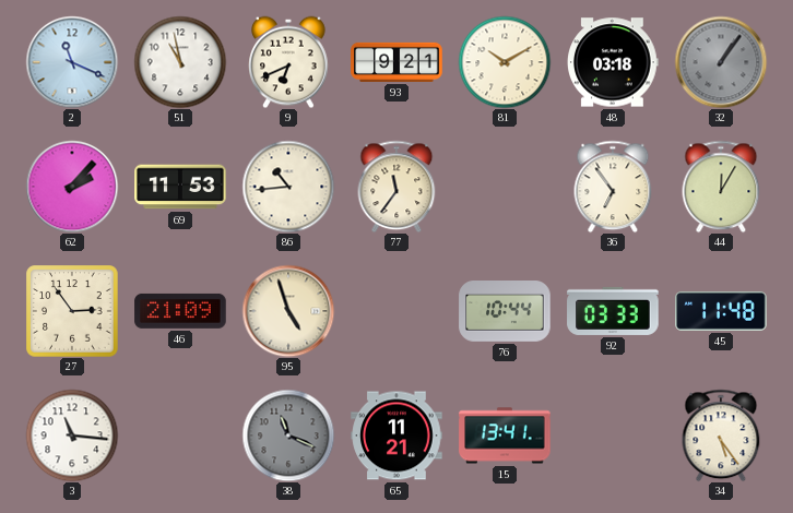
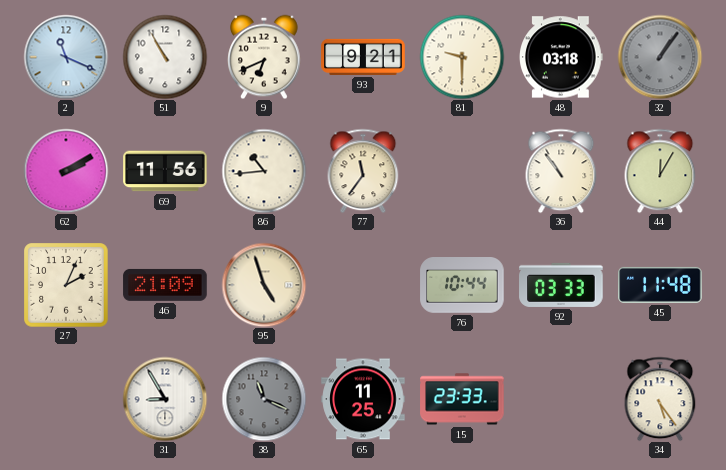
51: 10:58 -> 10:55 (165, 57)
81: 10:10 -> 9:30 (462, 57)
62: 2:07 -> 2:10 (66, 171)
69: 11:53 -> 11:56 (165, 171)
36: 6:54 -> 10:54 (561, 171)
27: 2:54 -> 2:04 (66, 285)
3: 11:16 -> none (72, 436)
31: none -> 8:55 (165, 399)
65: 11:21 -> 11:25 (363, 399)
15: 13:41 -> 23:33 (462, 399)
